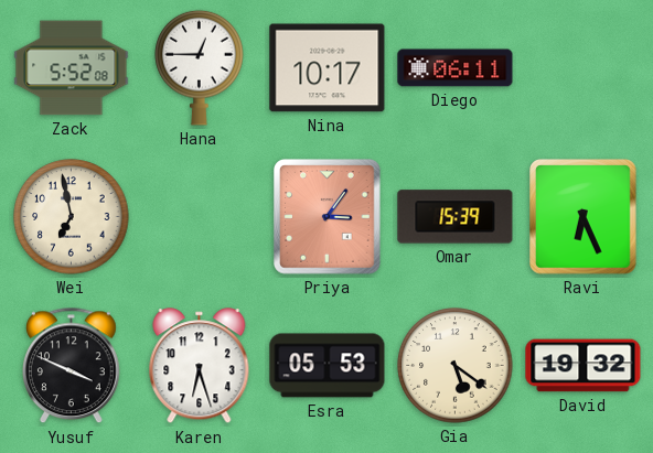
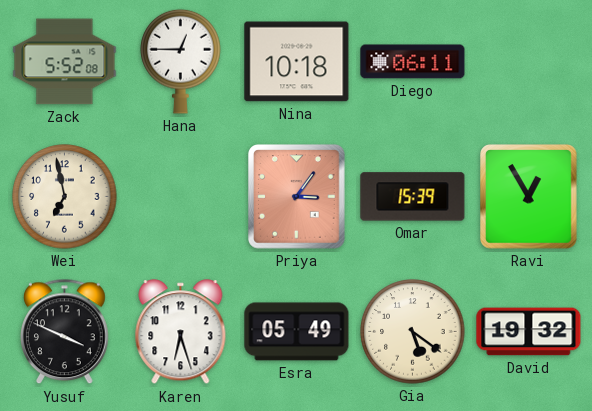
Nina: 10:17 -> 10:18 (297, 62)
Ravi: 6:26 -> 12:55 (529, 197)
Esra: 05:53 -> 05:49 (297, 332)
